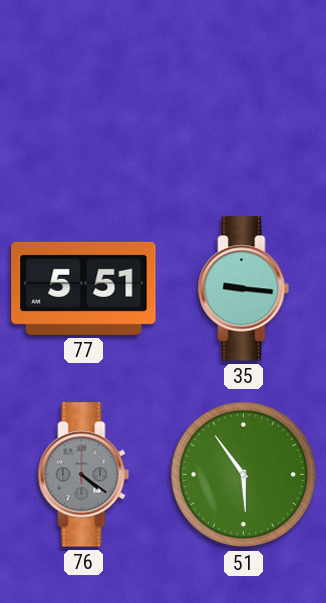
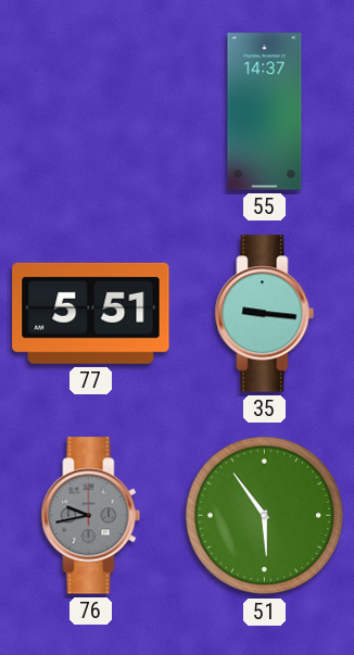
55: none -> 14:37 (265, 112)
76: 4:21 -> 9:43 (91, 516)
